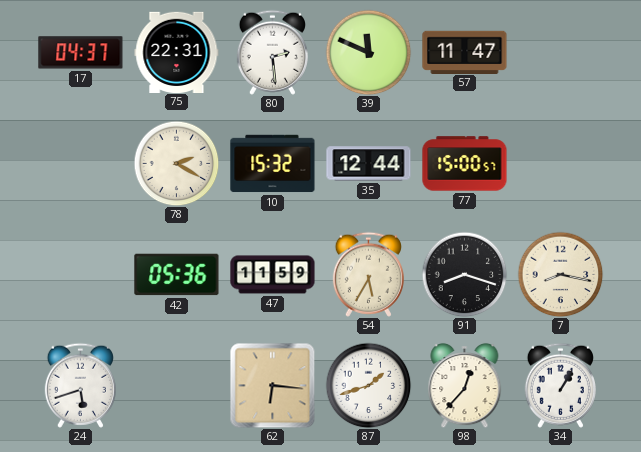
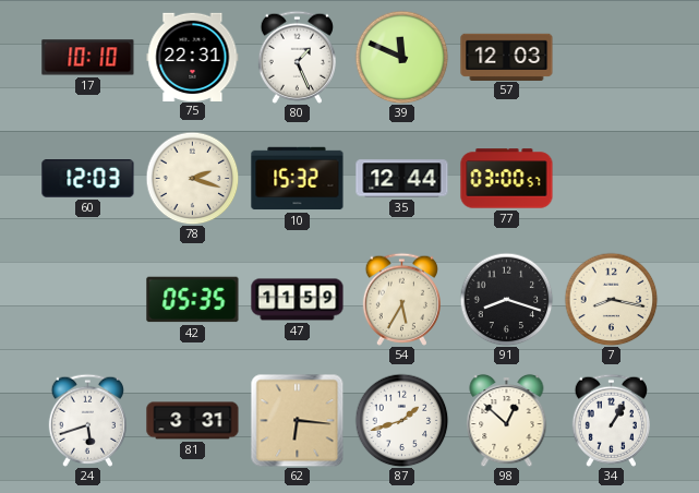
17: 04:37 -> 10:10 (88, 58)
80: 2:29 -> 1:26 (297, 57)
57: 11:47 -> 12:03 (507, 57)
60: none -> 12:03 (88, 179)
78: 2:20 -> 2:18 (192, 178)
77: 15:00 -> 03:00 (507, 179)
42: 05:36 -> 05:35 (193, 300)
81: none -> 3:31 (193, 421)
98: 12:37 -> 12:52 (507, 420)
